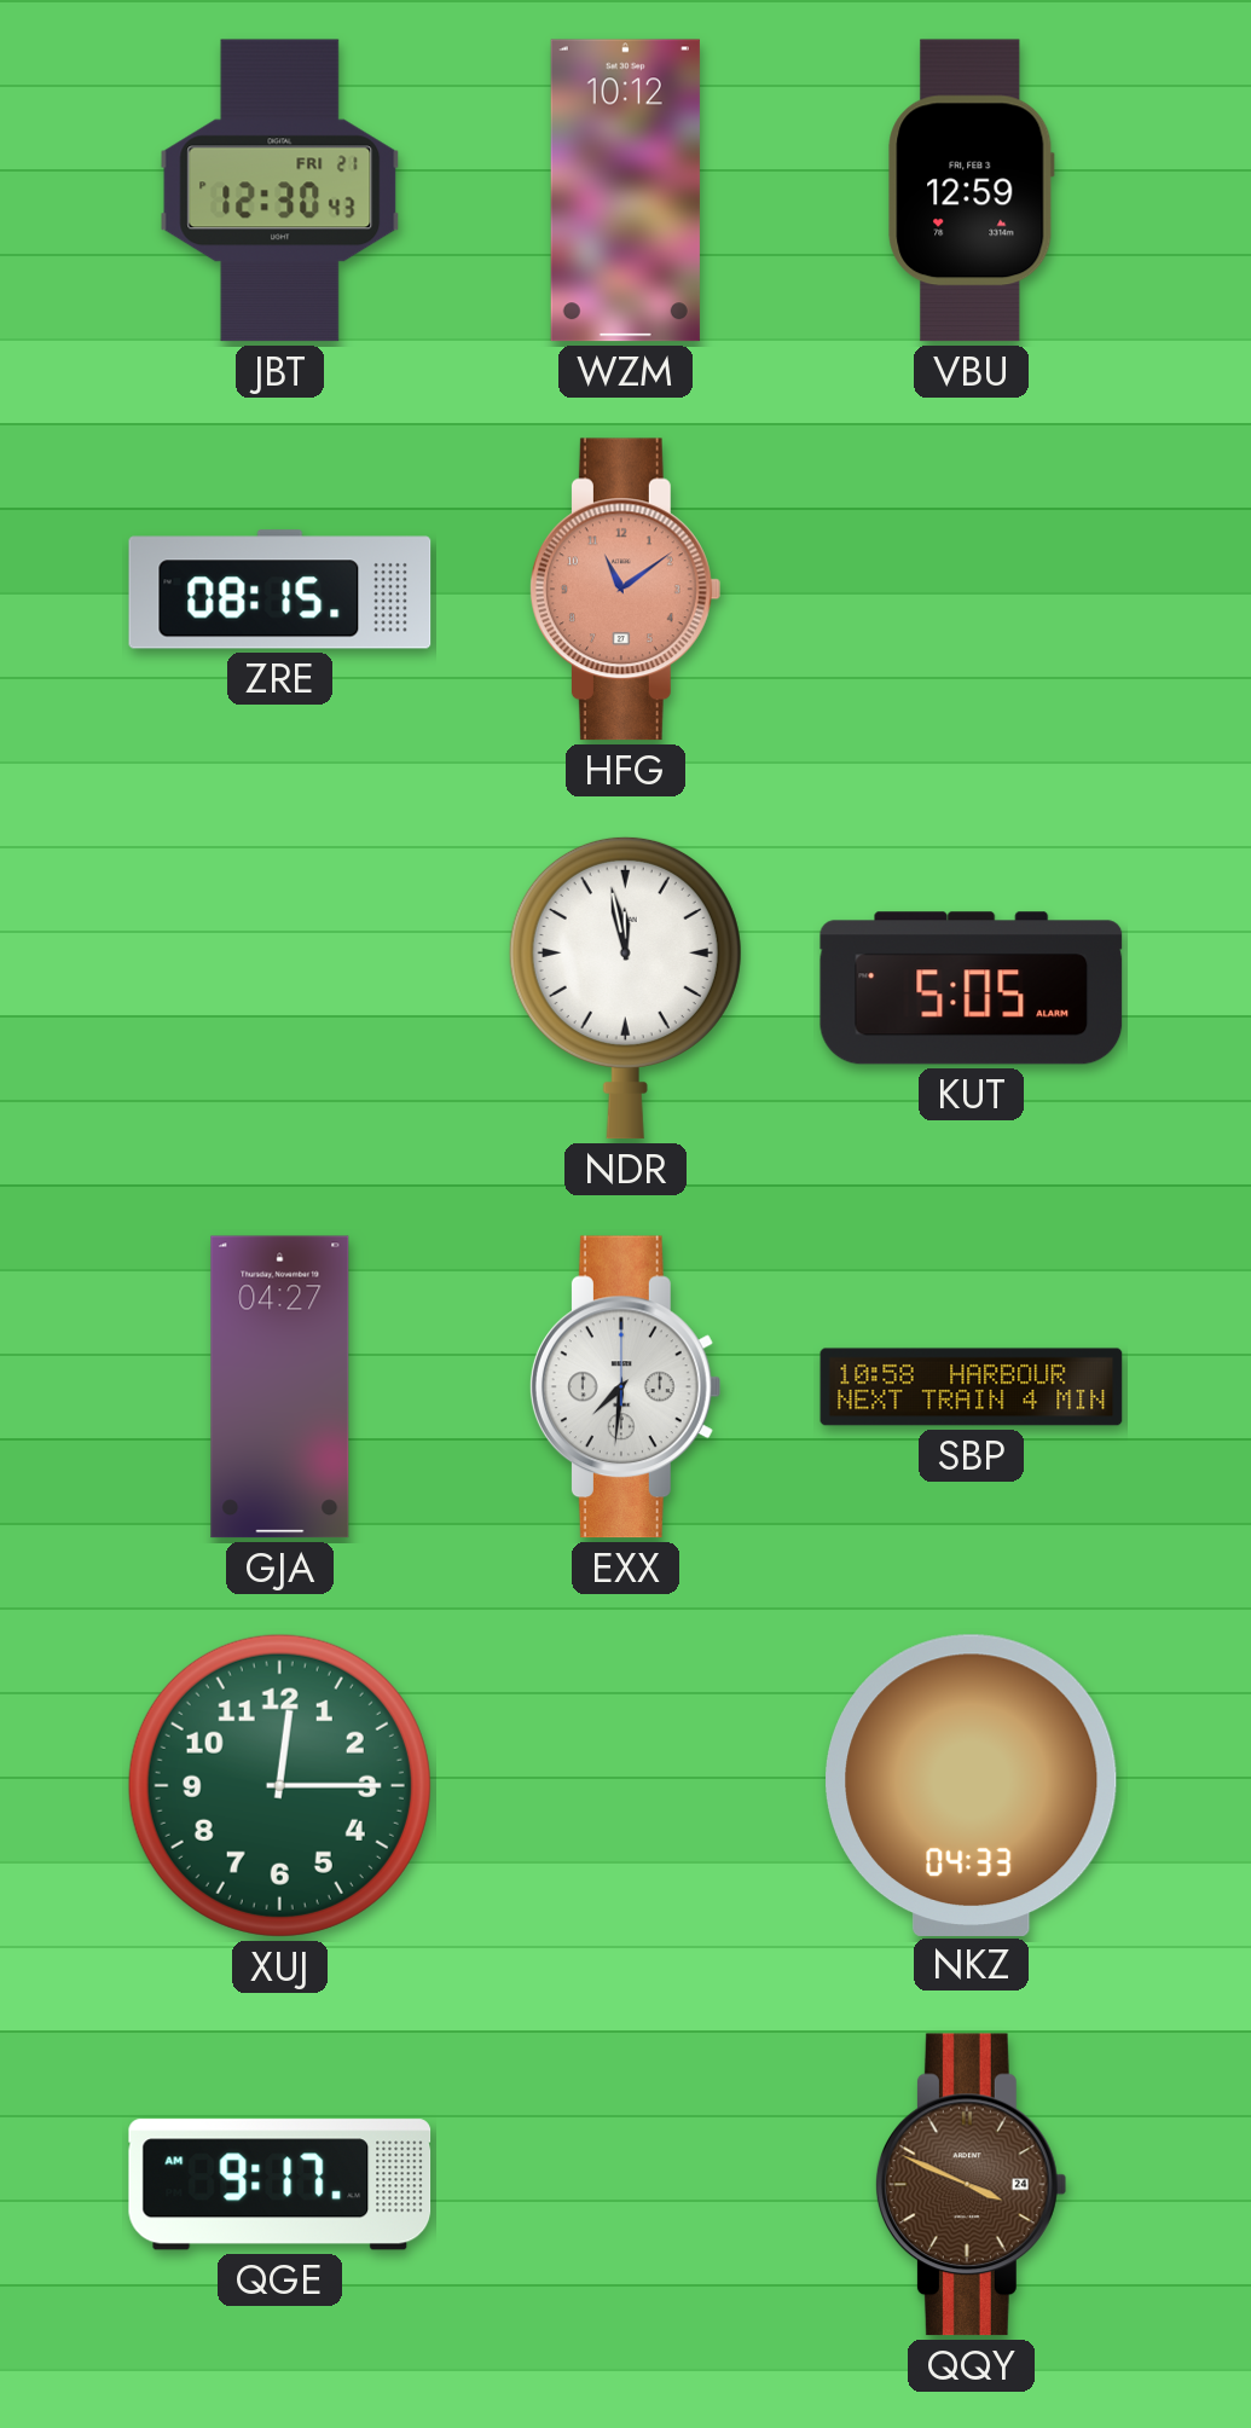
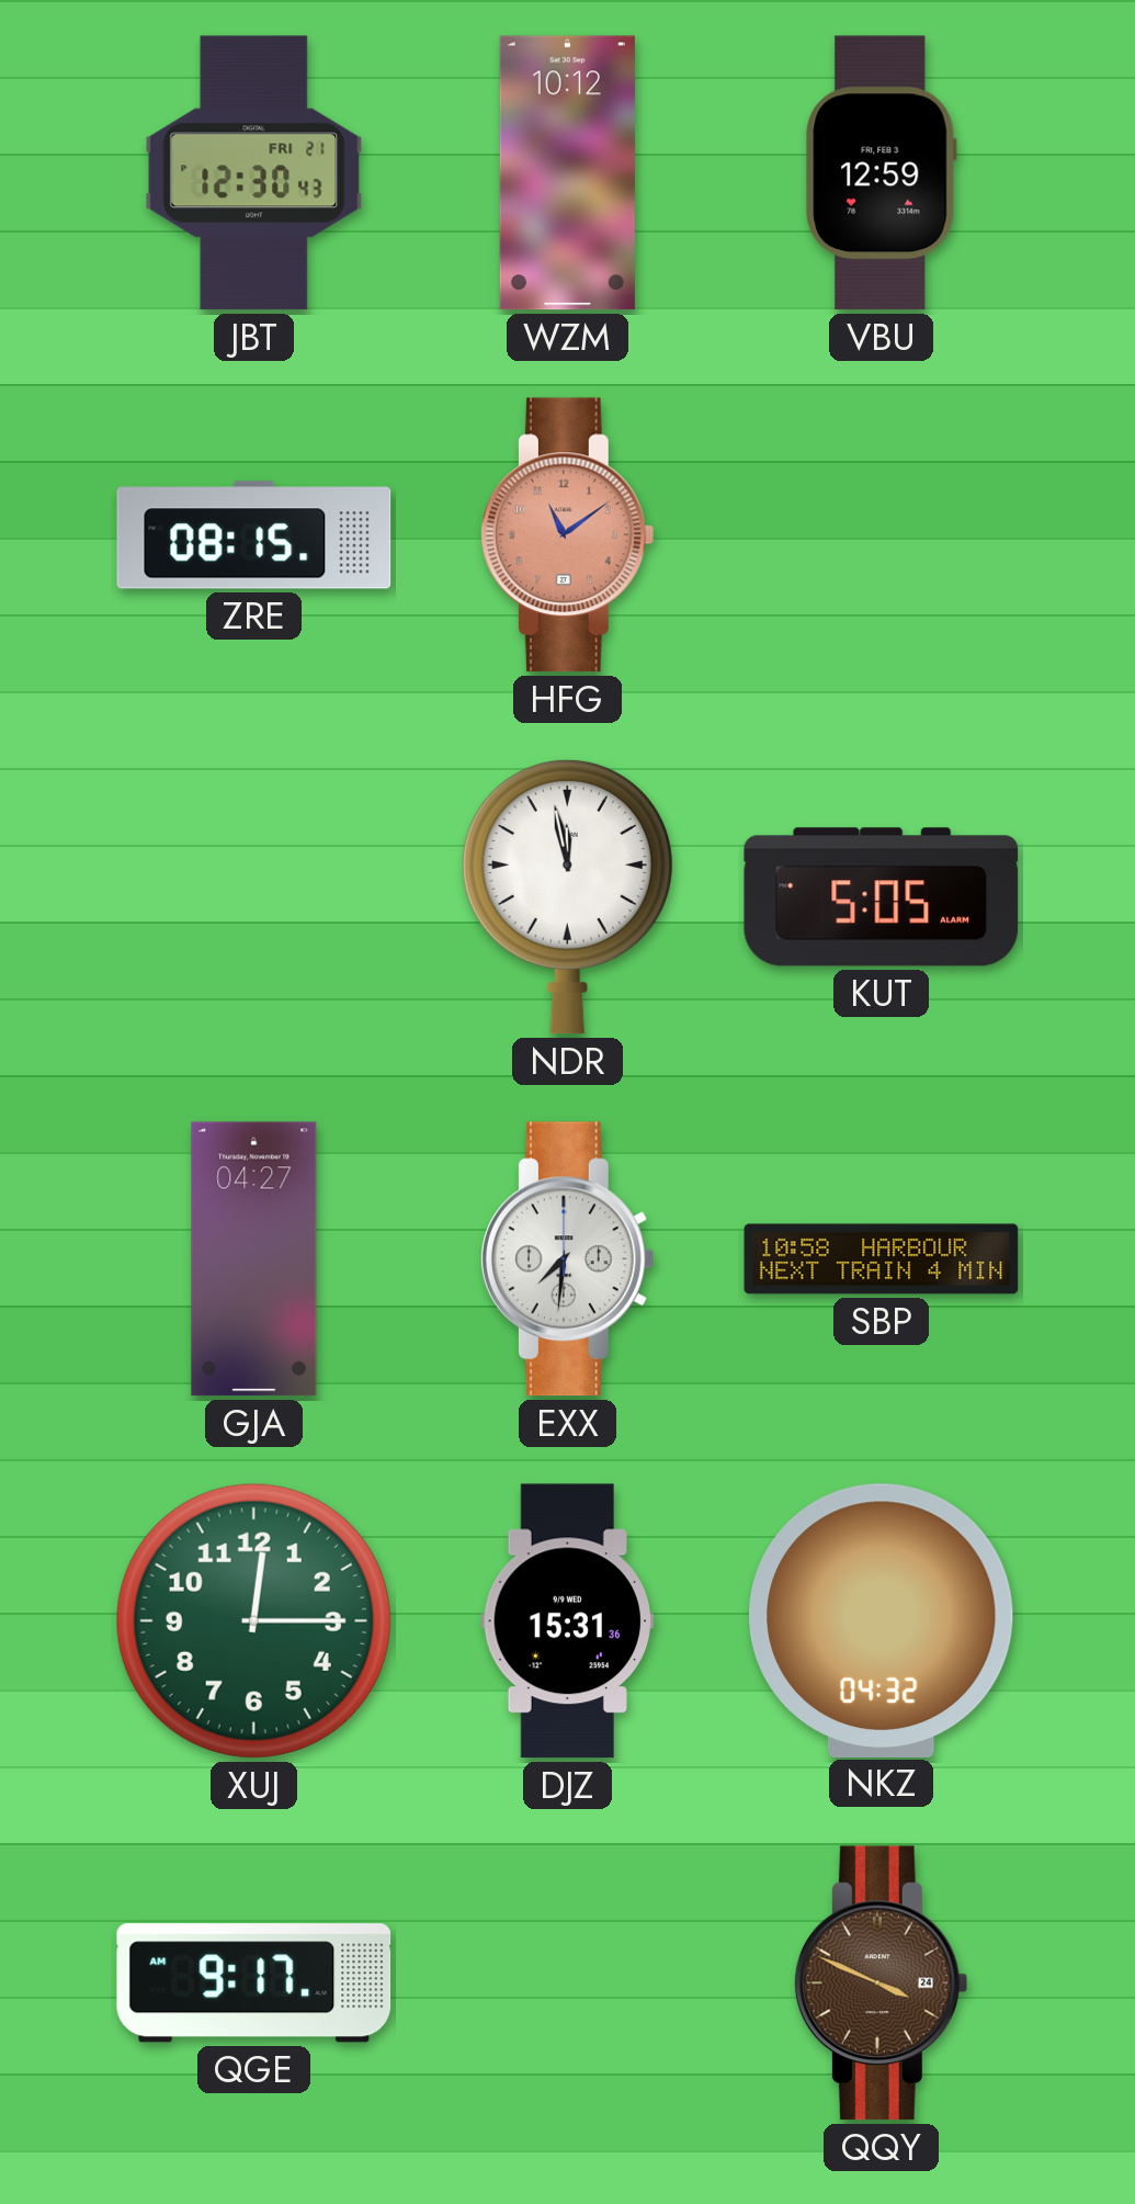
DJZ: none -> 15:31 (568, 1621)
NKZ: 04:33 -> 04:32 (882, 1620)
